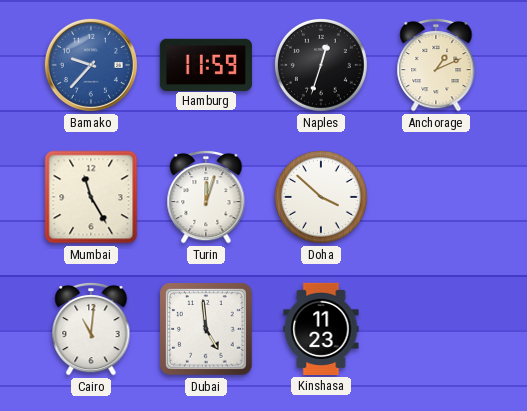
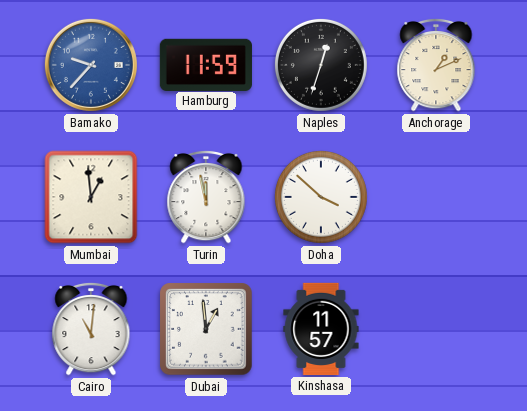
Mumbai: 11:25 -> 12:59 (91, 197)
Turin: 12:03 -> 11:58 (206, 197)
Dubai: 4:59 -> 12:59 (206, 329)
Kinshasa: 11:23 -> 11:57 (321, 329)
